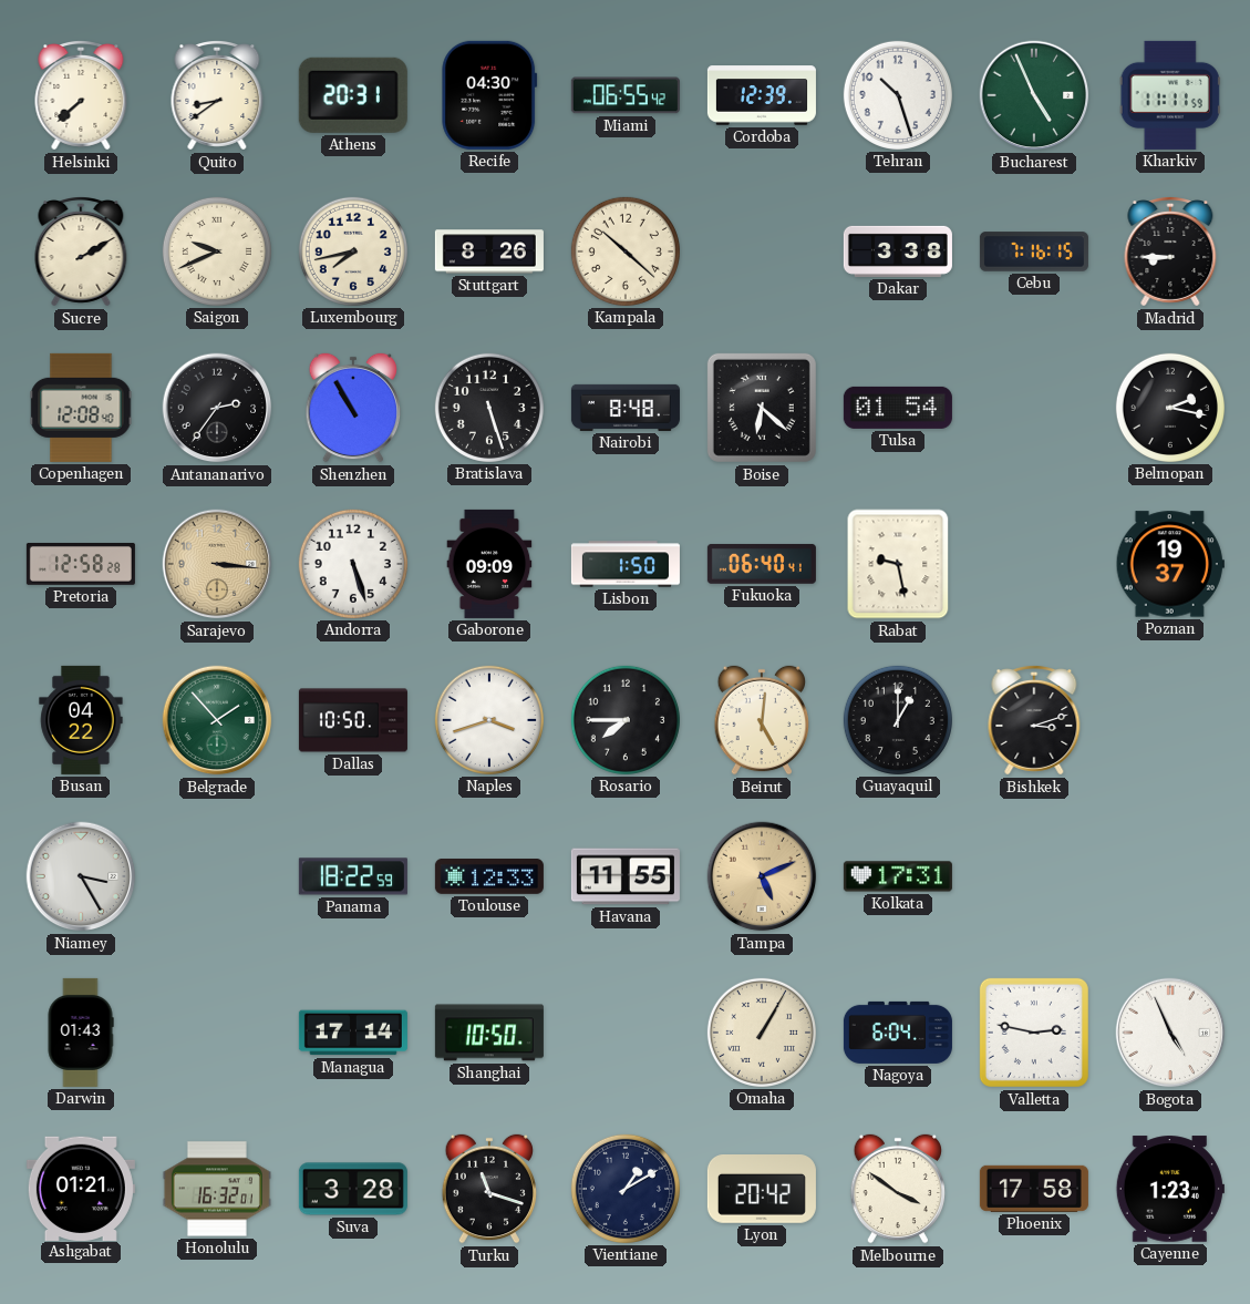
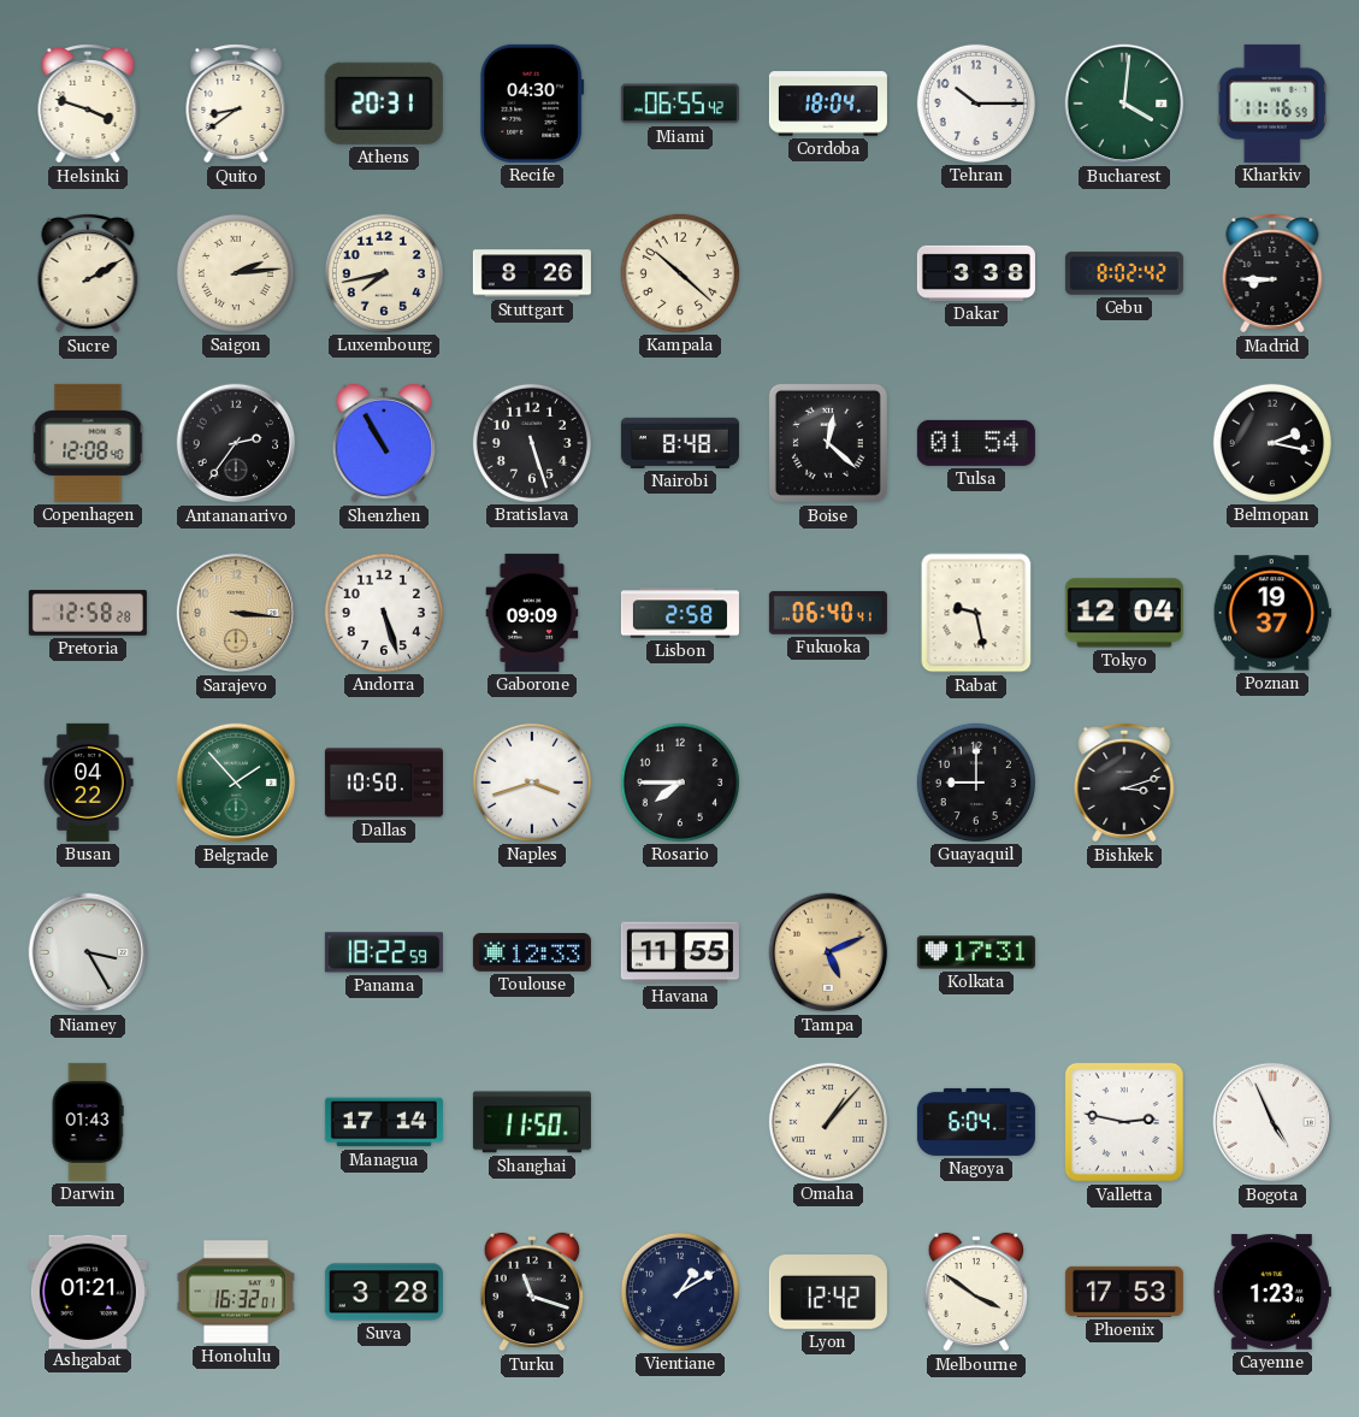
Helsinki: 7:38 -> 3:48 (88, 105)
Cordoba: 12:39 -> 18:04 (828, 104)
Tehran: 10:27 -> 10:15 (976, 104)
Bucharest: 4:56 -> 4:01 (1124, 104)
Kharkiv: 11:11 -> 11:16 (1272, 104)
Saigon: 9:41 -> 2:14 (236, 273)
Cebu: 7:16 -> 8:02 (1124, 273)
Boise: 6:22 -> 12:22 (828, 443)
Lisbon: 1:50 -> 2:58 (680, 613)
Tokyo: none -> 12:04 (1124, 613)
Beirut: 5:01 -> none (761, 720)
Guayaquil: 1:00 -> 9:00 (976, 783)
Shanghai: 10:50 -> 11:50 (532, 1122)
Omaha: 1:05 -> 1:07 (828, 1122)
Lyon: 20:42 -> 12:42 (828, 1293)
Phoenix: 17:58 -> 17:53 (1124, 1292)
